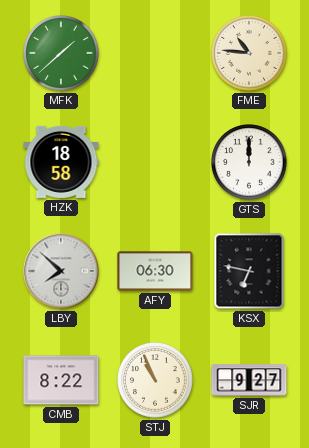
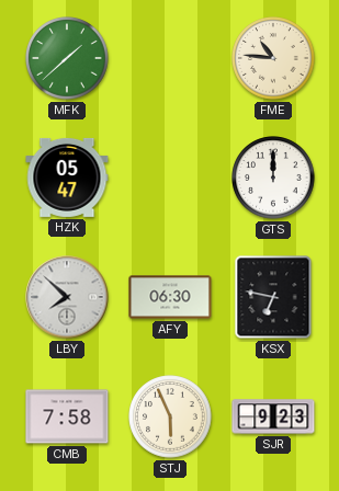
HZK: 18:58 -> 05:47 (67, 178)
CMB: 8:22 -> 7:58 (67, 416)
STJ: 10:56 -> 5:56 (170, 416)
SJR: 9:27 -> 9:23 (273, 416)
